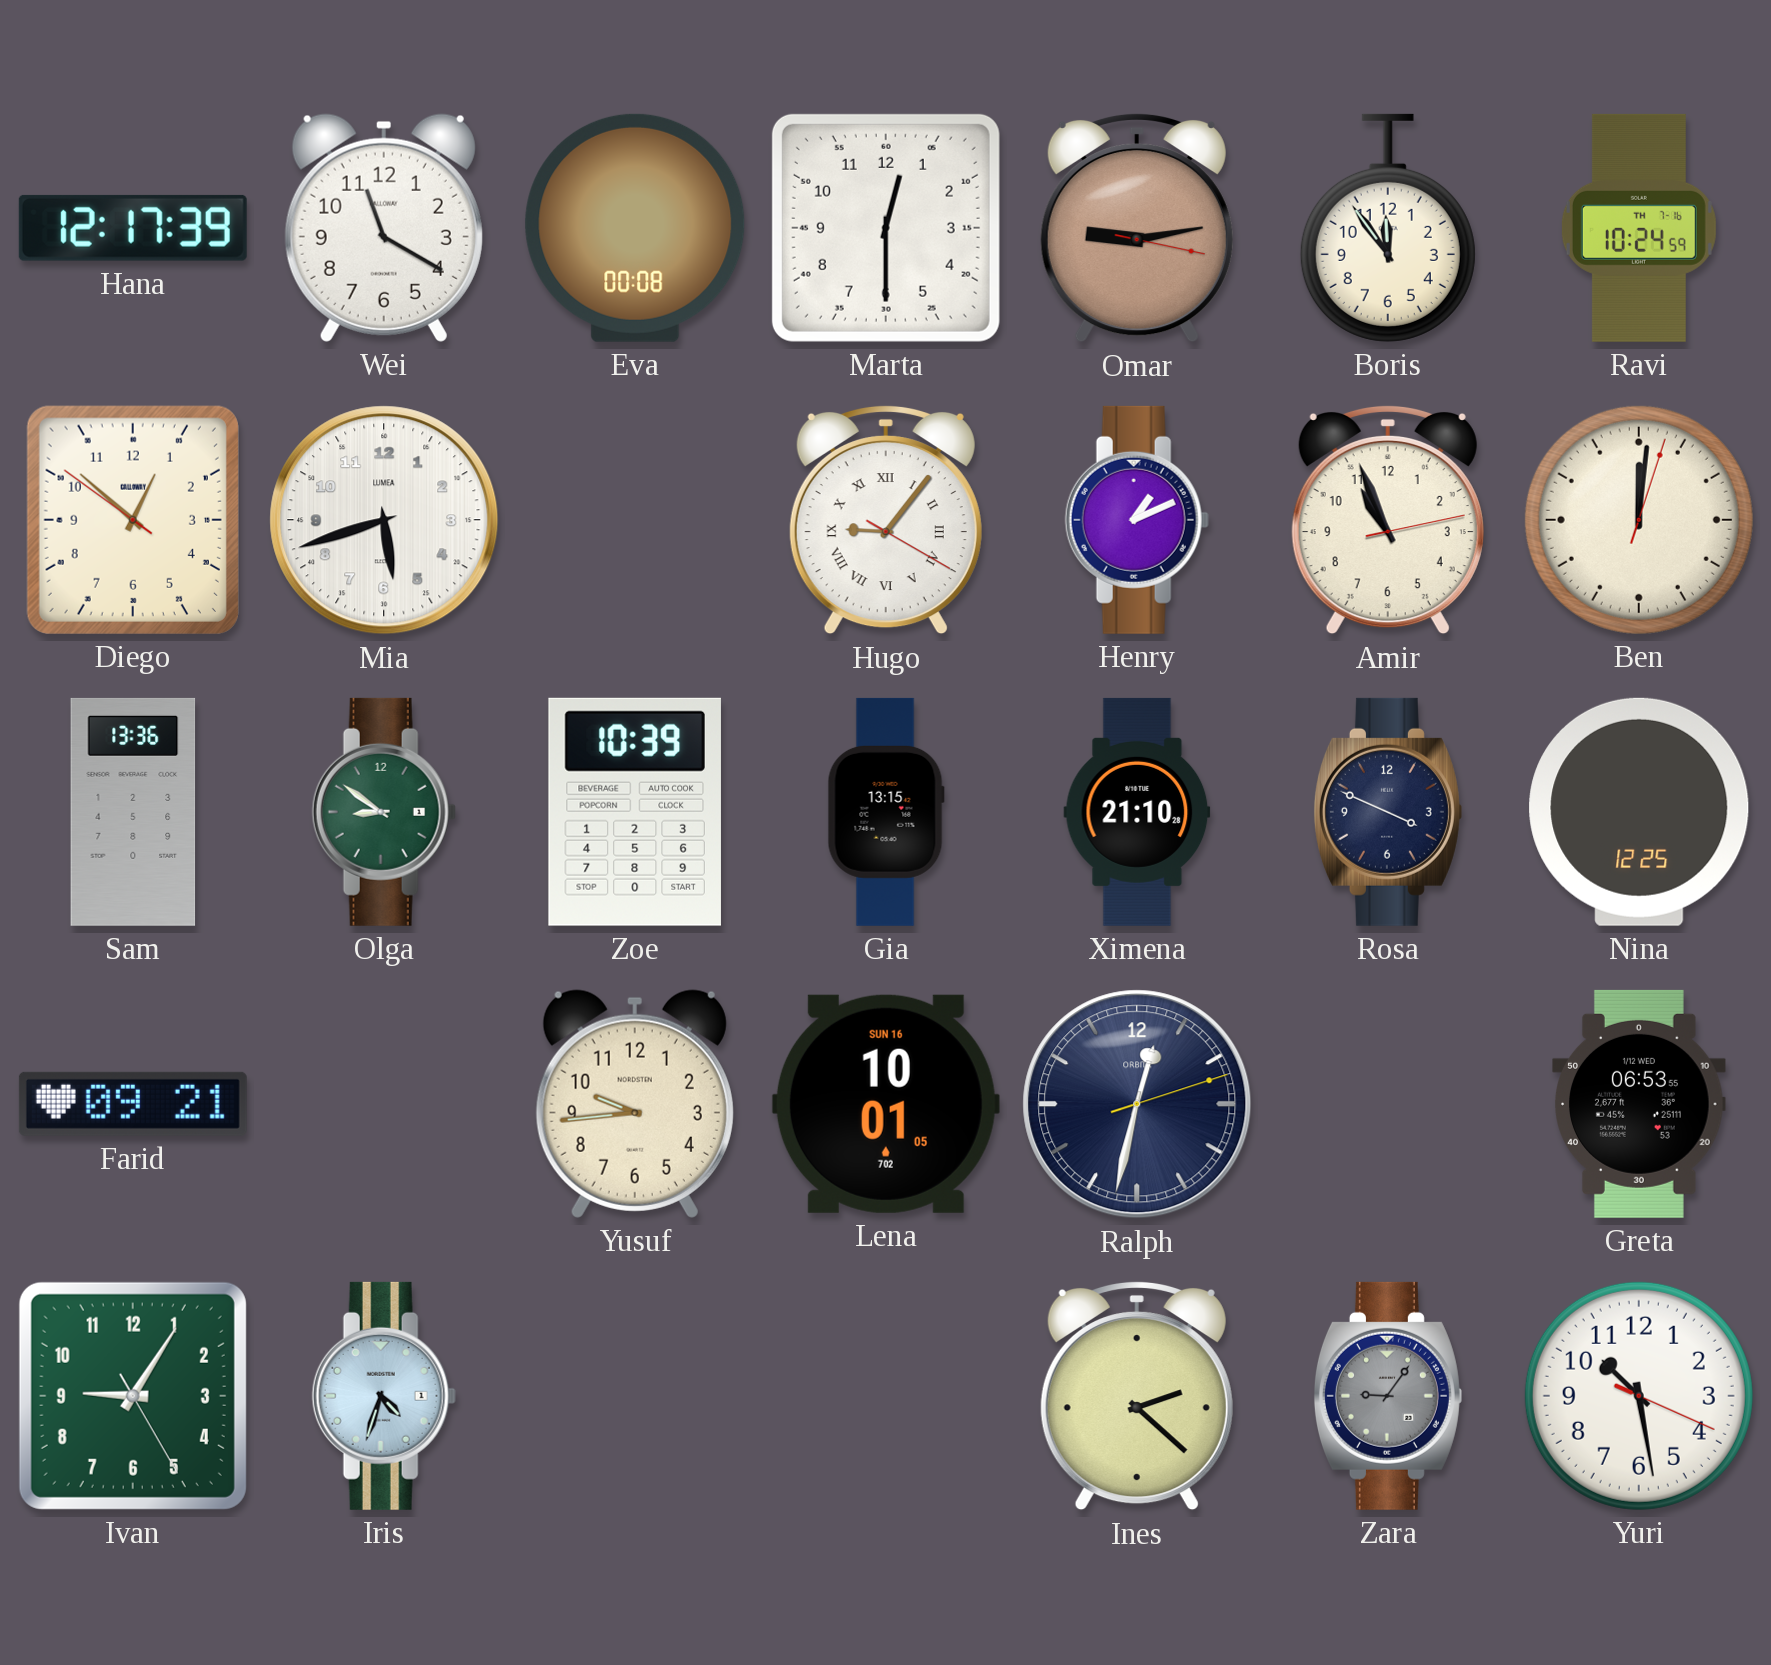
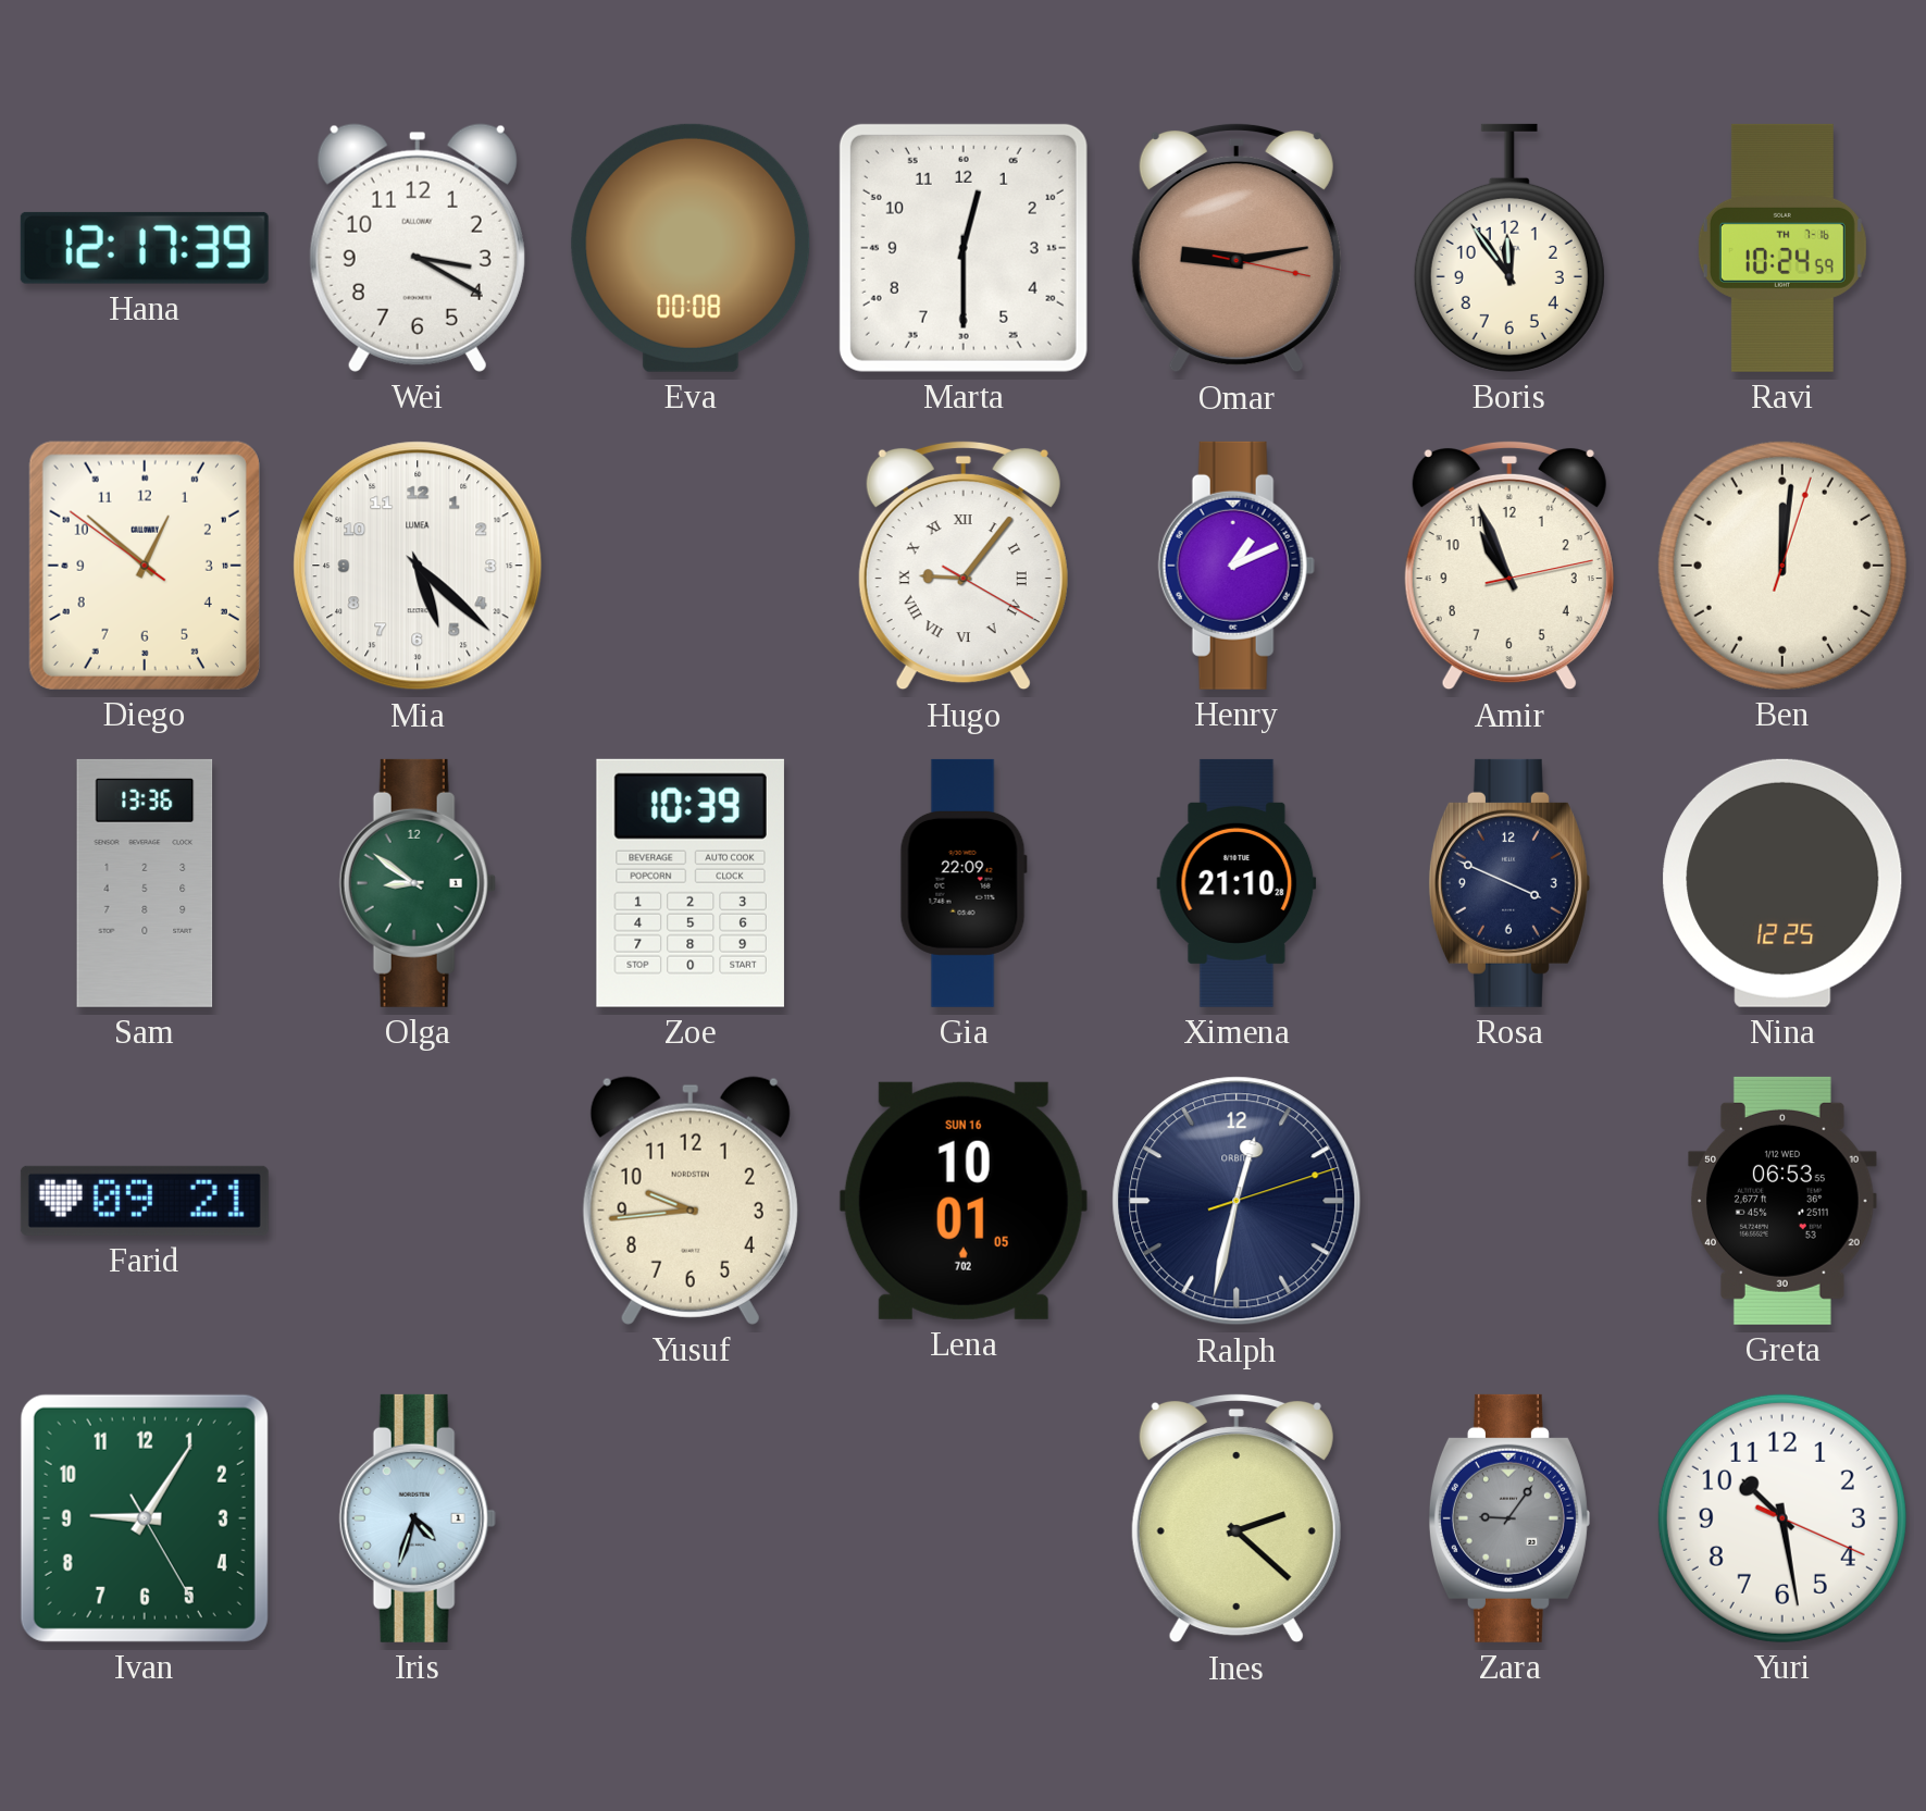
Wei: 11:20 -> 3:20 (418, 248)
Mia: 5:42 -> 5:22 (418, 566)
Gia: 13:15 -> 22:09 (964, 883)
